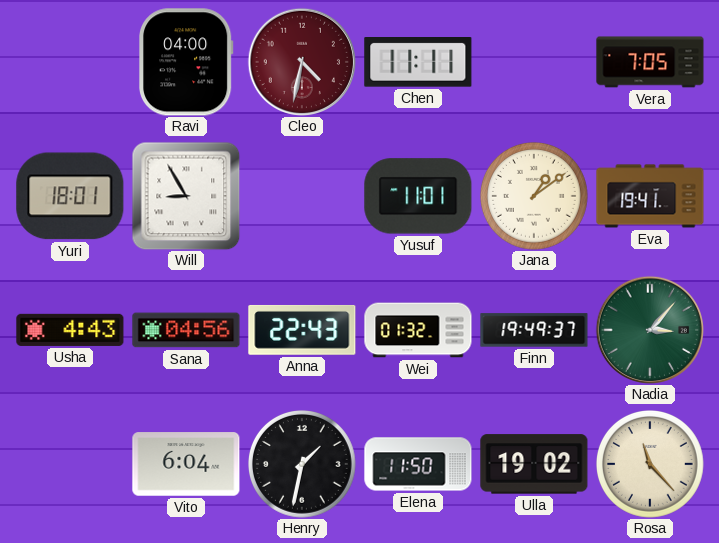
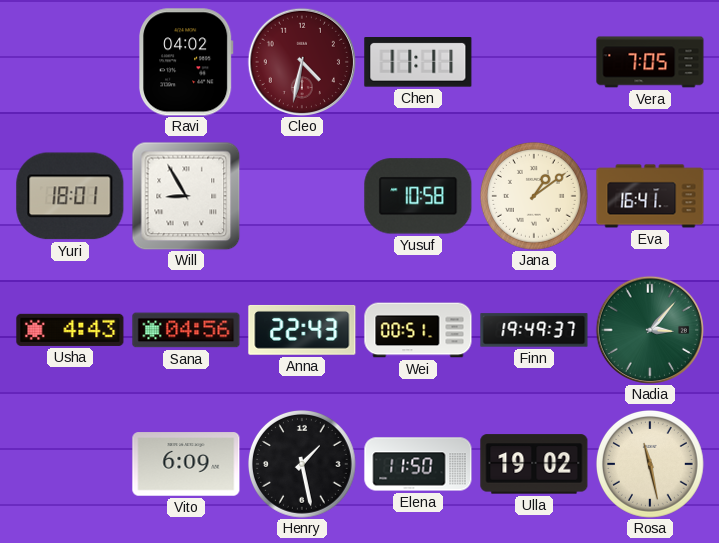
Ravi: 04:00 -> 04:02 (187, 62)
Yusuf: 11:01 -> 10:58 (418, 196)
Eva: 19:41 -> 16:41 (650, 196)
Wei: 01:32 -> 00:51 (418, 330)
Vito: 6:04 -> 6:09 (186, 464)
Henry: 1:32 -> 1:28 (303, 465)
Rosa: 11:23 -> 11:28 (651, 465)
